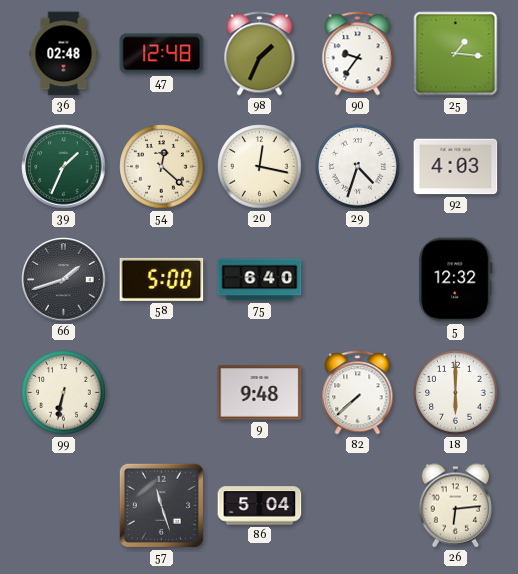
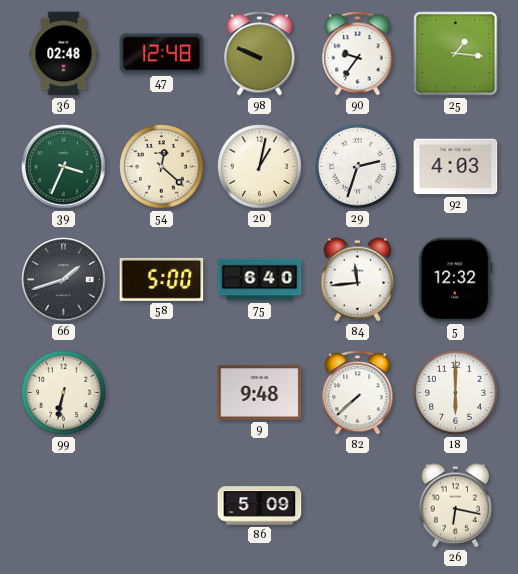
98: 1:34 -> 9:49 (260, 54)
39: 1:34 -> 3:34 (64, 167)
20: 12:17 -> 1:02 (260, 167)
29: 4:33 -> 2:33 (358, 167)
84: none -> 11:44 (357, 280)
57: 11:27 -> none (161, 505)
86: 5:04 -> 5:09 (260, 506)
26: 6:14 -> 6:17 (455, 506)
